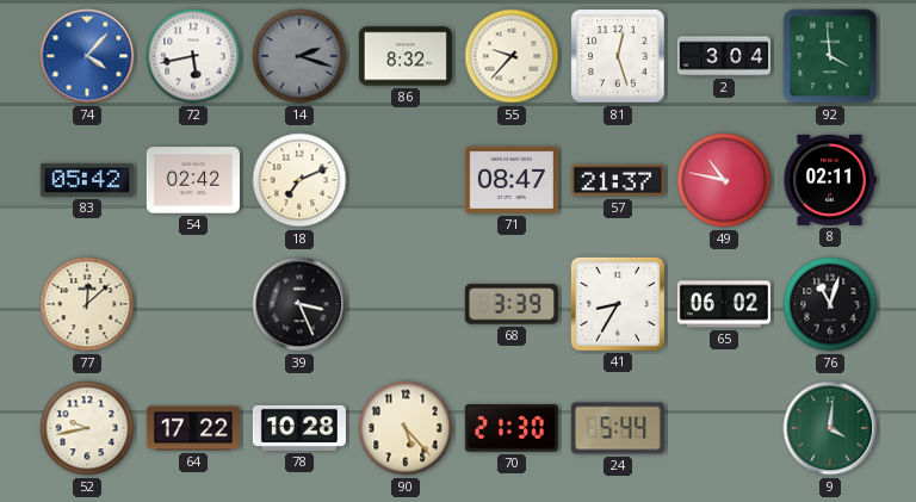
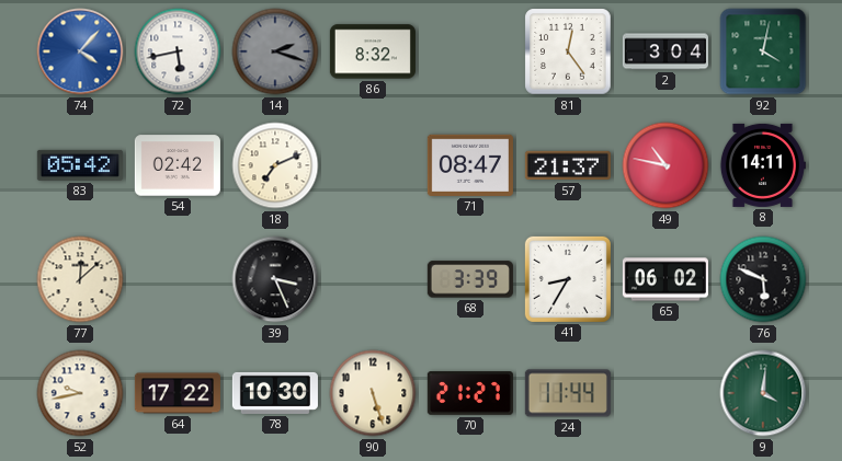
55: 9:37 -> none (512, 56)
81: 12:27 -> 12:24 (568, 51)
92: 3:59 -> 4:02 (763, 51)
8: 02:11 -> 14:11 (762, 165)
76: 11:03 -> 5:49 (763, 279)
78: 10:28 -> 10:30 (275, 393)
90: 5:23 -> 5:27 (373, 393)
70: 21:30 -> 21:27 (470, 393)
24: 5:44 -> 11:44 (568, 393)
